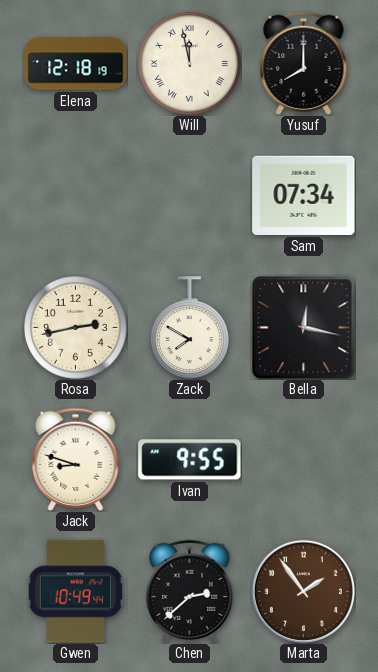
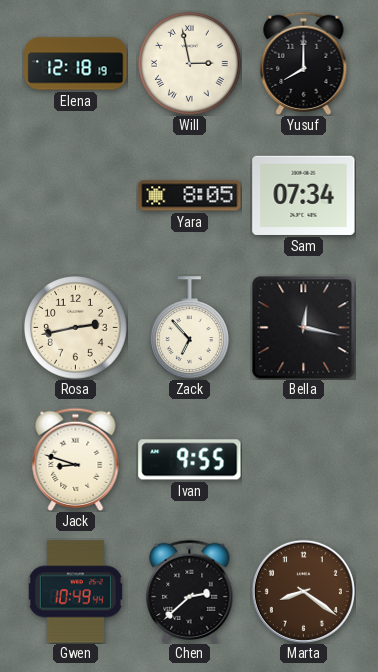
Will: 11:58 -> 2:58 (190, 64)
Yara: none -> 8:05 (190, 196)
Zack: 7:50 -> 6:53 (189, 328)
Marta: 1:54 -> 8:21 (303, 591)
